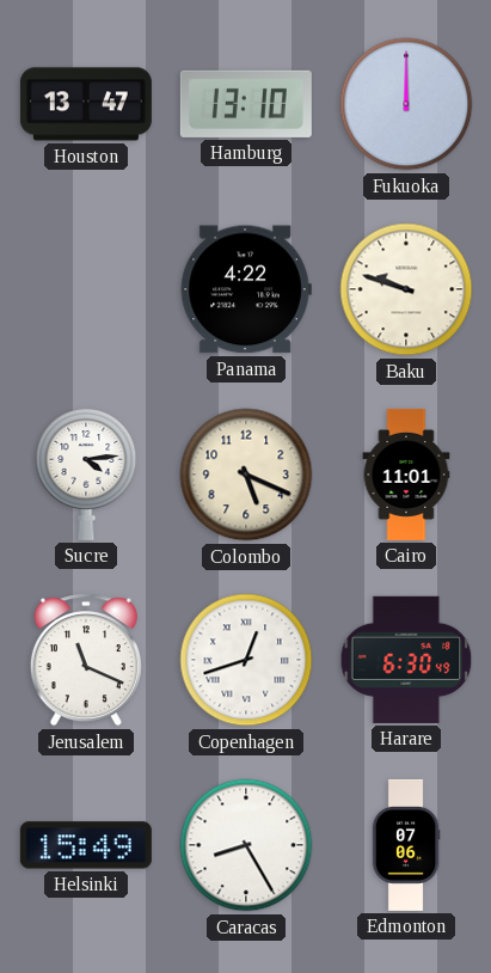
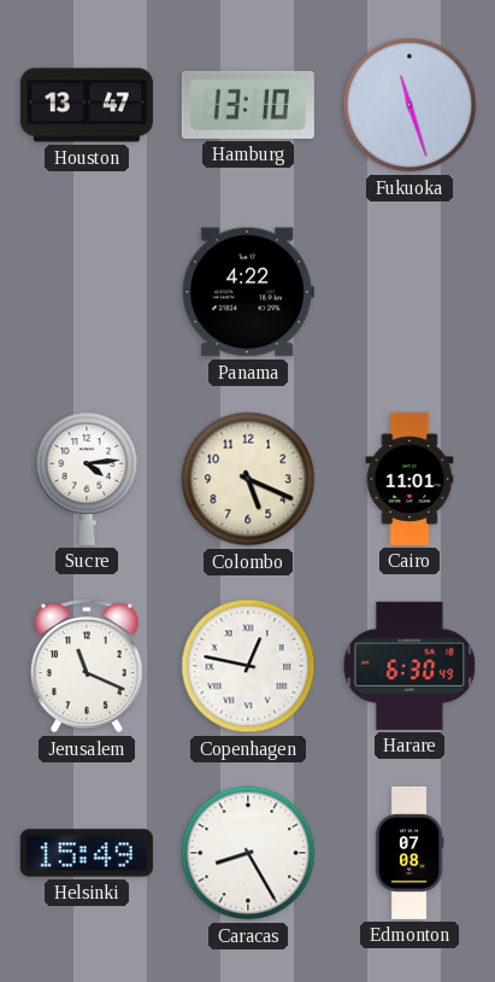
Fukuoka: 12:00 -> 11:27 (409, 105)
Baku: 9:48 -> none (406, 289)
Copenhagen: 12:42 -> 12:47 (248, 666)
Edmonton: 07:06 -> 07:08 (409, 853)
